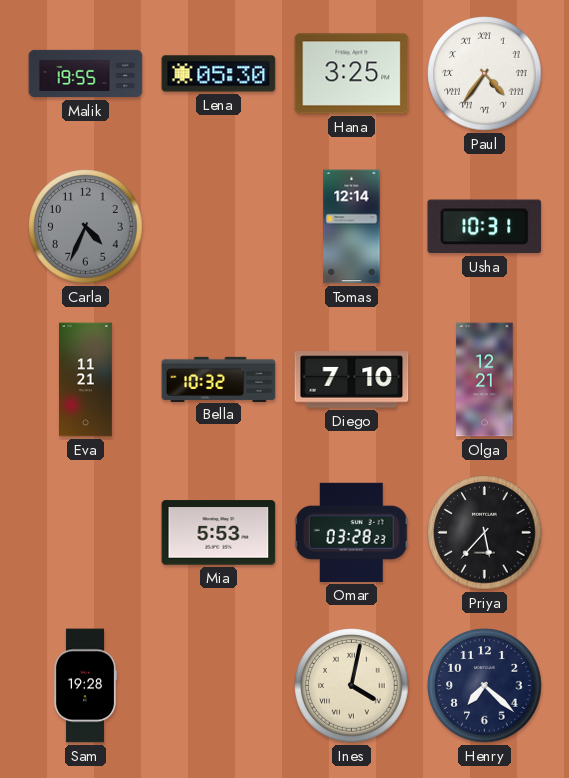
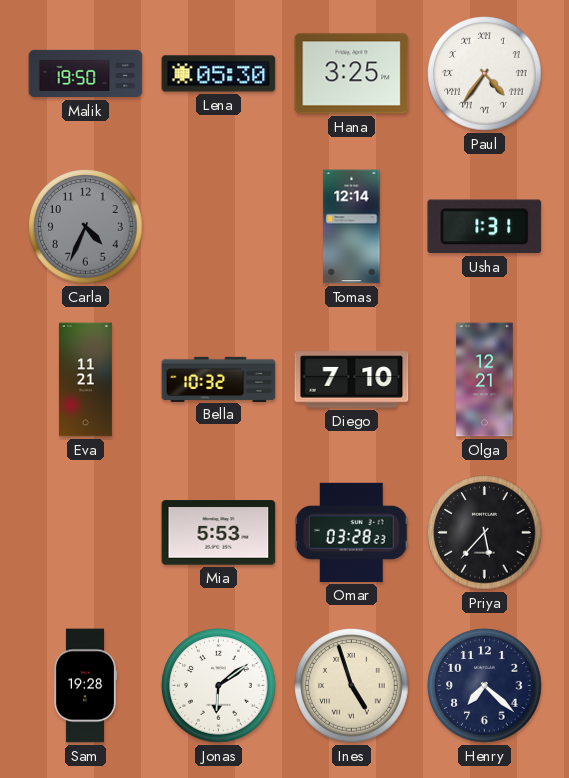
Malik: 19:55 -> 19:50 (86, 74)
Usha: 10:31 -> 1:31 (485, 227)
Jonas: none -> 6:09 (219, 686)
Ines: 4:02 -> 4:57 (352, 686)
